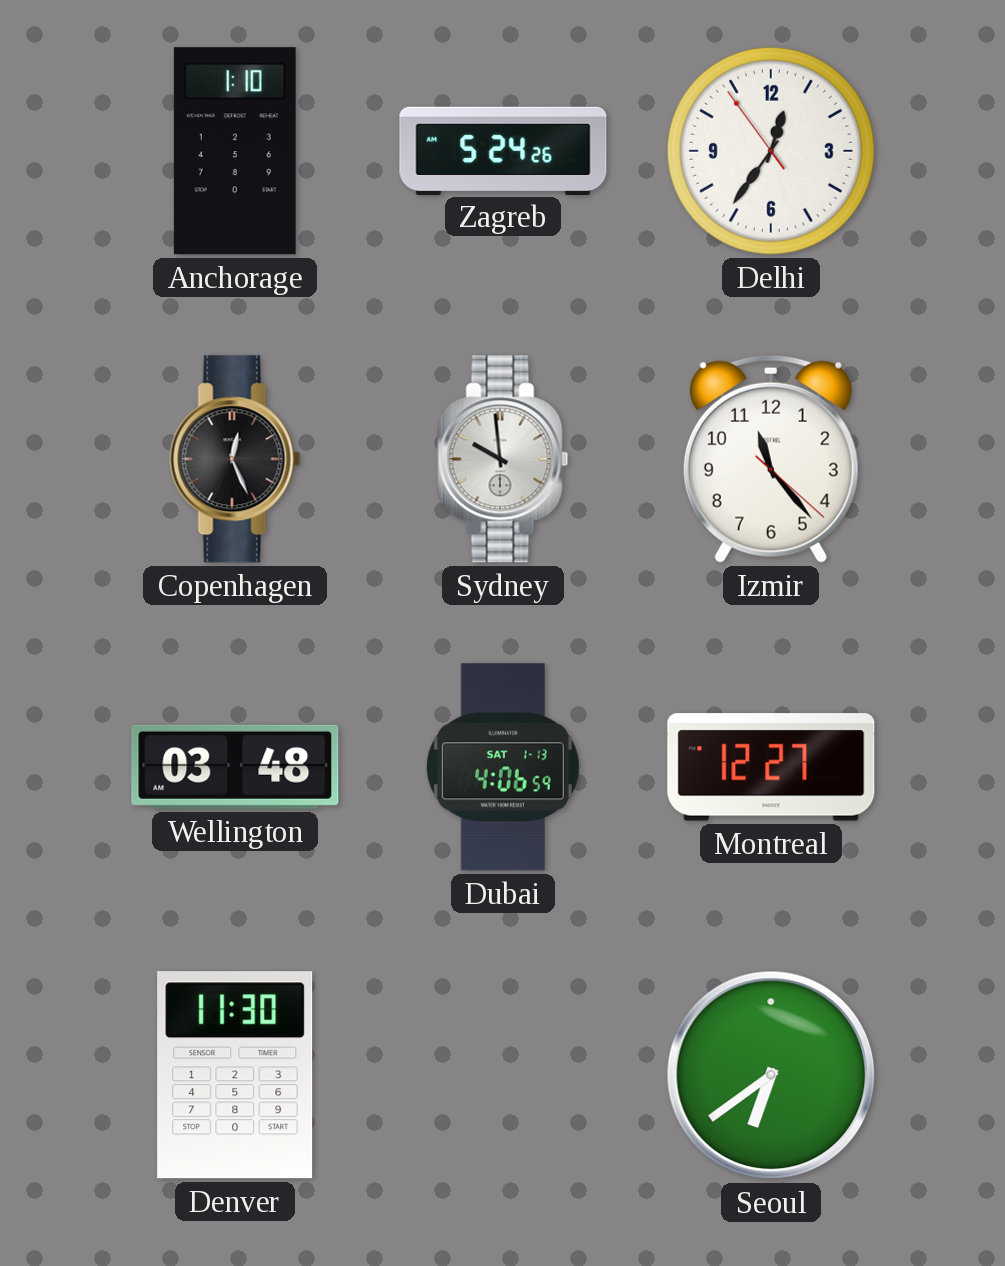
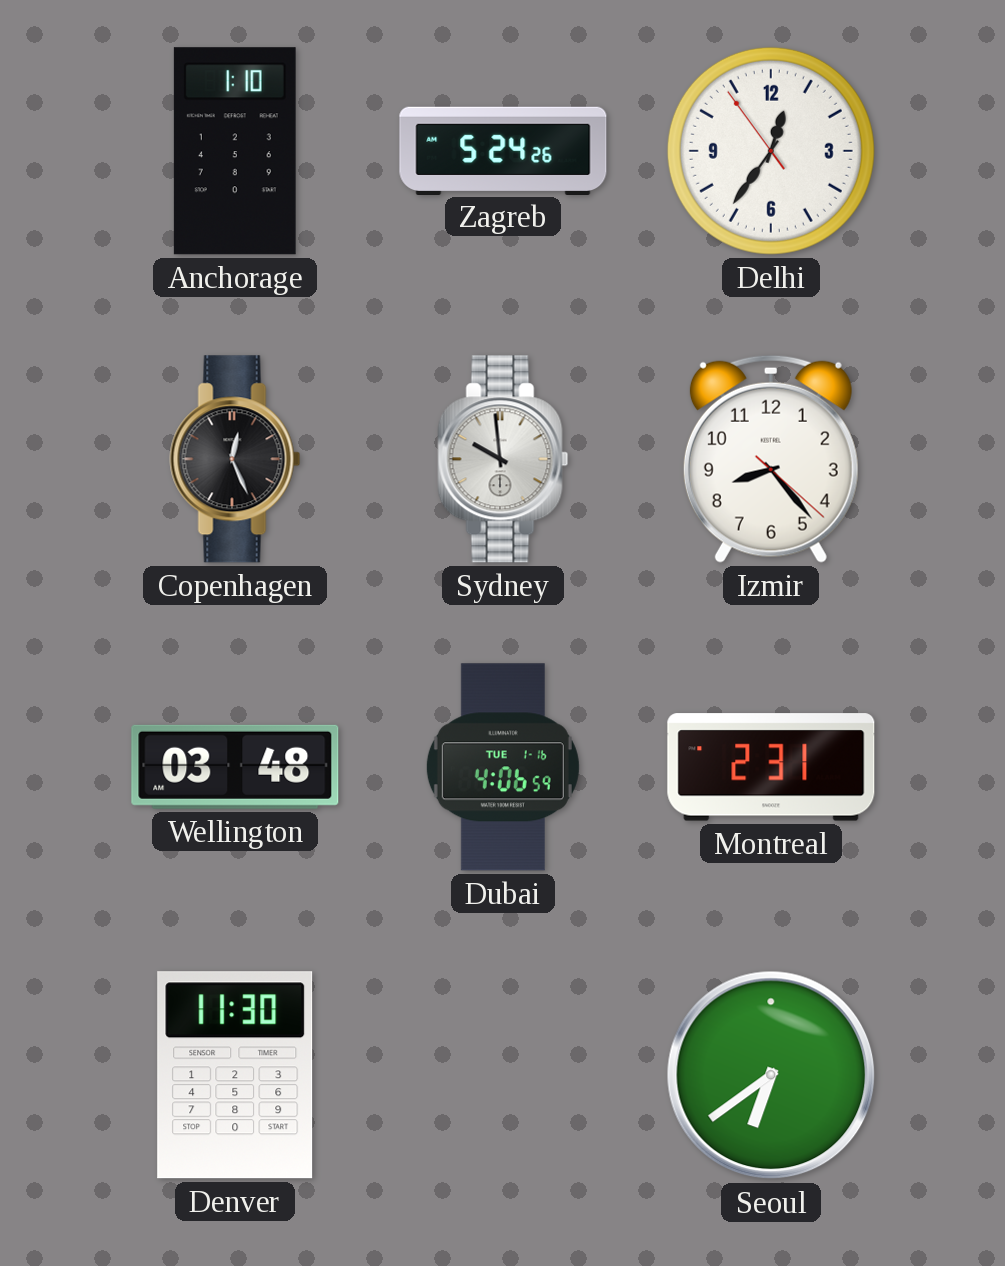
Izmir: 11:23 -> 8:23 (771, 459)
Dubai date: SAT 1-13 -> TUE 1-16 (503, 767)
Montreal: 12:27 -> 2:31 (771, 767)
